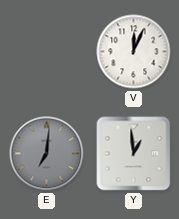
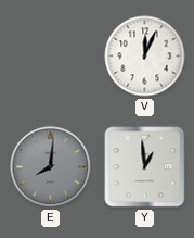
E: 7:01 -> 8:01 (51, 167)
